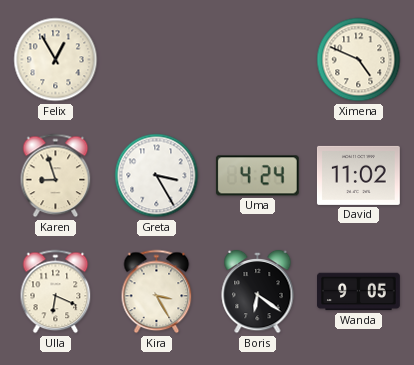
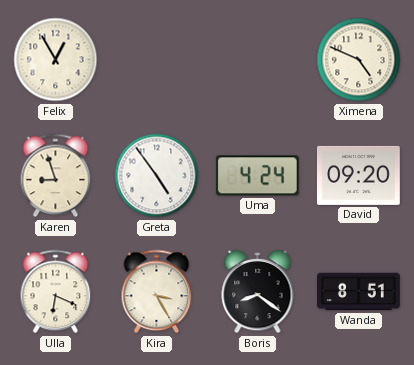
Greta: 3:25 -> 4:54 (157, 176)
David: 11:02 -> 09:20 (358, 175)
Boris: 6:21 -> 8:21 (258, 292)
Wanda: 9:05 -> 8:51 (359, 292)
